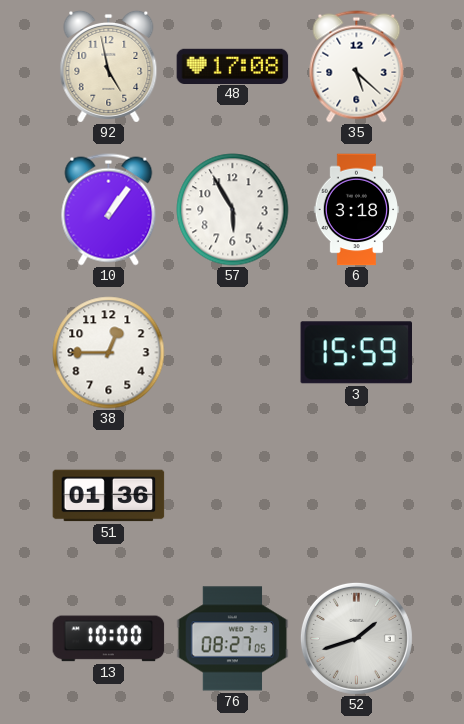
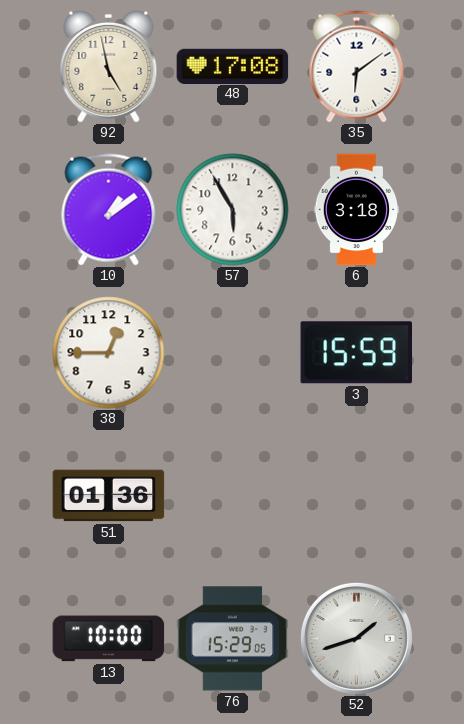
35: 5:22 -> 6:09 (357, 67)
10: 1:06 -> 1:09 (109, 210)
76: 08:27 -> 15:29 (233, 639)
